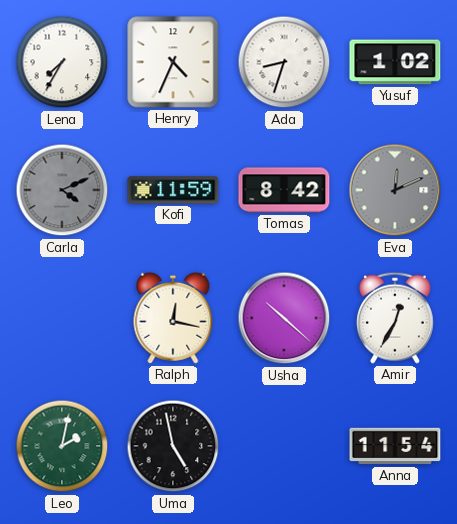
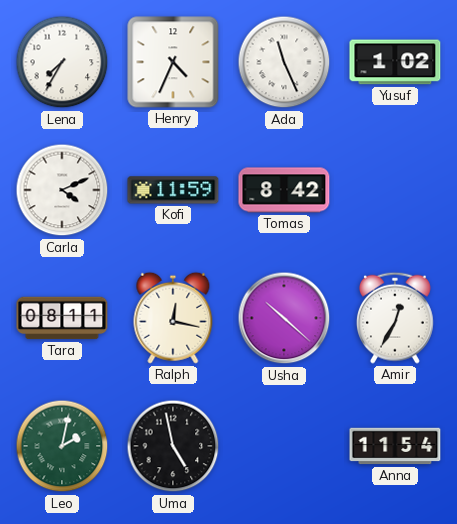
Ada: 8:33 -> 11:26 (284, 62)
Carla dial: grey -> white (62, 190)
Eva: 12:11 -> none (395, 190)
Tara: none -> 08:11 (62, 318)
